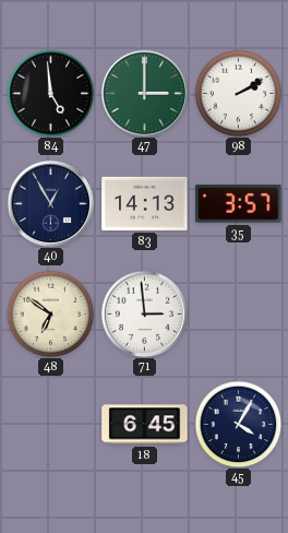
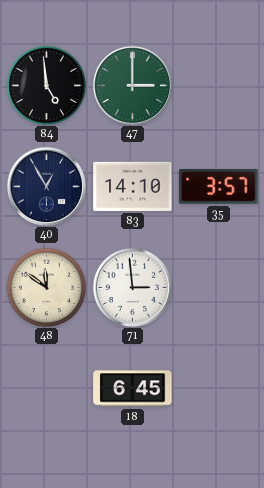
98: 2:10 -> none (238, 93)
83: 14:13 -> 14:10 (133, 186)
48: 6:51 -> 11:51 (46, 287)
45: 4:05 -> none (238, 424)
